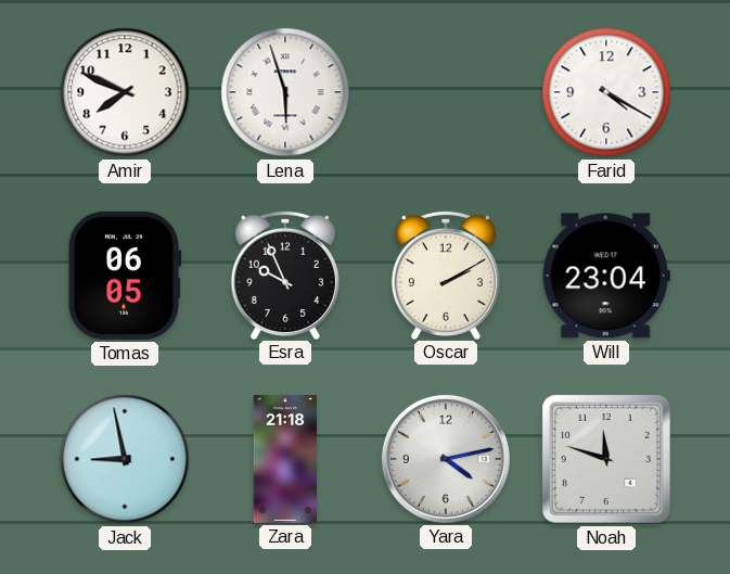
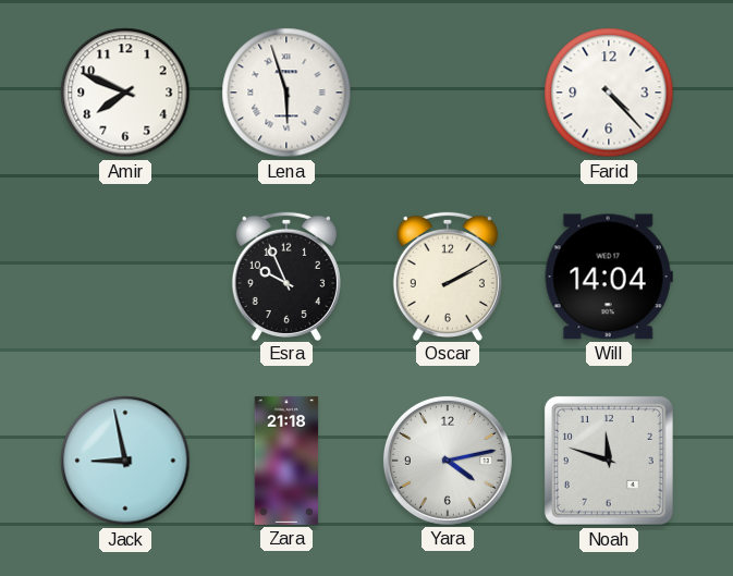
Farid: 4:20 -> 4:23 (609, 93)
Tomas: 06:05 -> none (125, 276)
Will: 23:04 -> 14:04 (609, 277)
